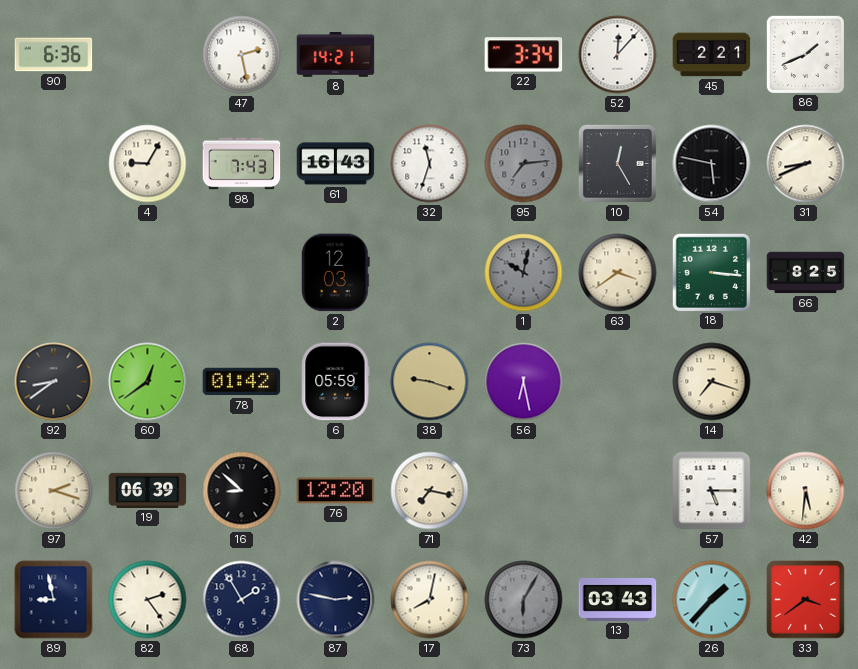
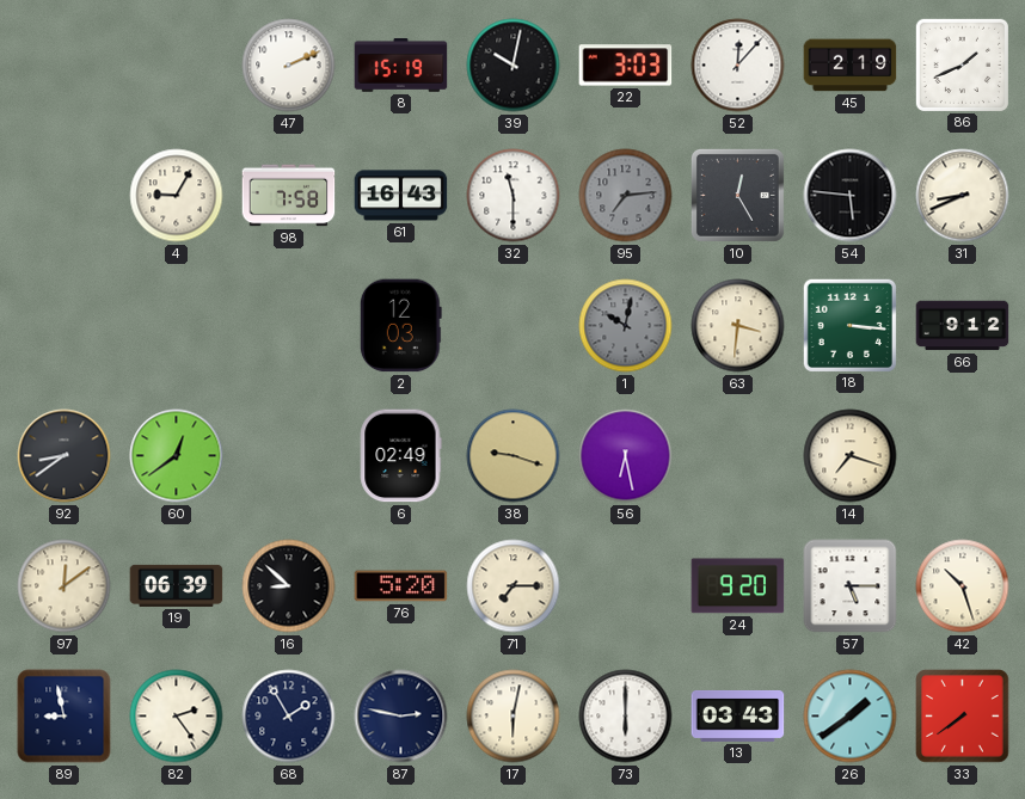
90: 6:36 -> none (54, 55)
47: 2:28 -> 2:11 (289, 66)
8: 14:21 -> 15:19 (401, 66)
39: none -> 10:02 (514, 66)
22: 3:34 -> 3:03 (626, 66)
45: 2:21 -> 2:19 (851, 66)
98: 7:43 -> 7:58 (289, 196)
32: 11:33 -> 11:30 (514, 196)
54: 5:47 -> 5:46 (851, 196)
63: 3:39 -> 3:31 (738, 326)
66: 8:25 -> 9:12 (963, 326)
78: 01:42 -> none (242, 382)
6: 05:59 -> 02:49 (401, 456)
97: 2:18 -> 12:09 (65, 586)
76: 12:20 -> 5:20 (401, 586)
71: 7:17 -> 7:15 (514, 586)
24: none -> 9:20 (738, 586)
42: 5:31 -> 10:27 (963, 586)
17: 8:02 -> 6:02 (514, 717)
73: 6:05 -> 6:00 (626, 717)
73 dial: grey -> white (626, 717)
26: 1:37 -> 1:39 (851, 717)
33: 3:39 -> 7:39 (963, 717)
